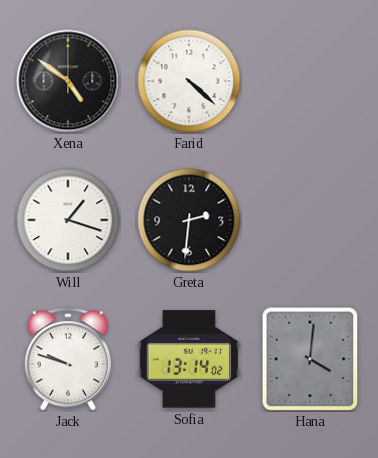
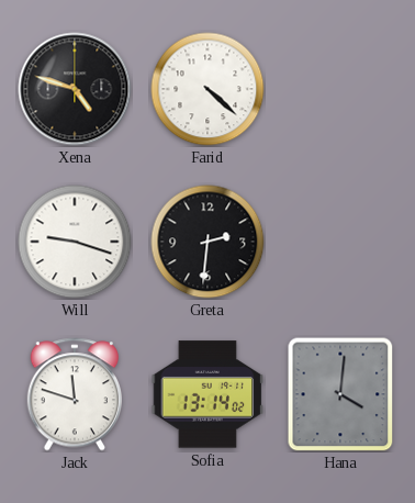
Xena: 4:51 -> 4:48 (75, 89)
Will: 1:18 -> 9:18 (75, 242)
Jack: 9:48 -> 11:48 (74, 394)
